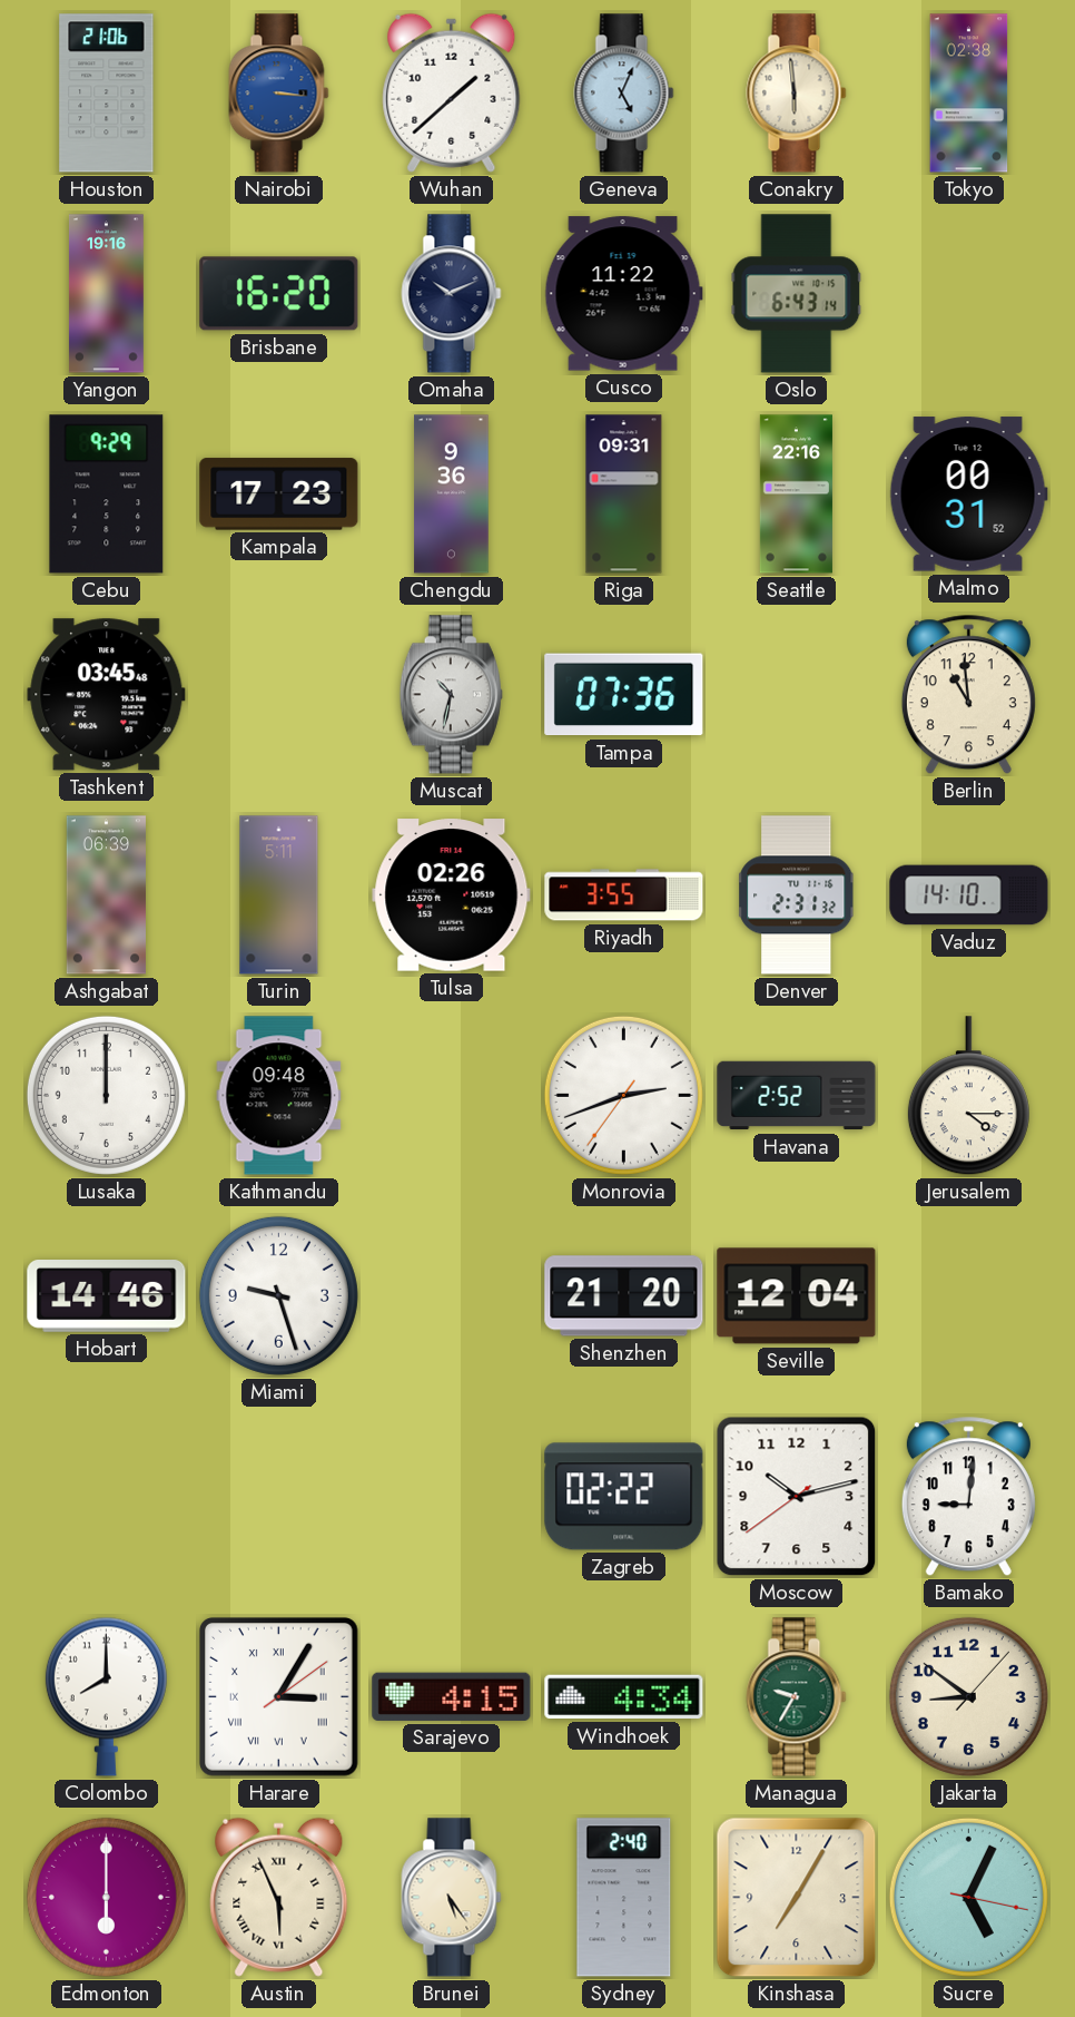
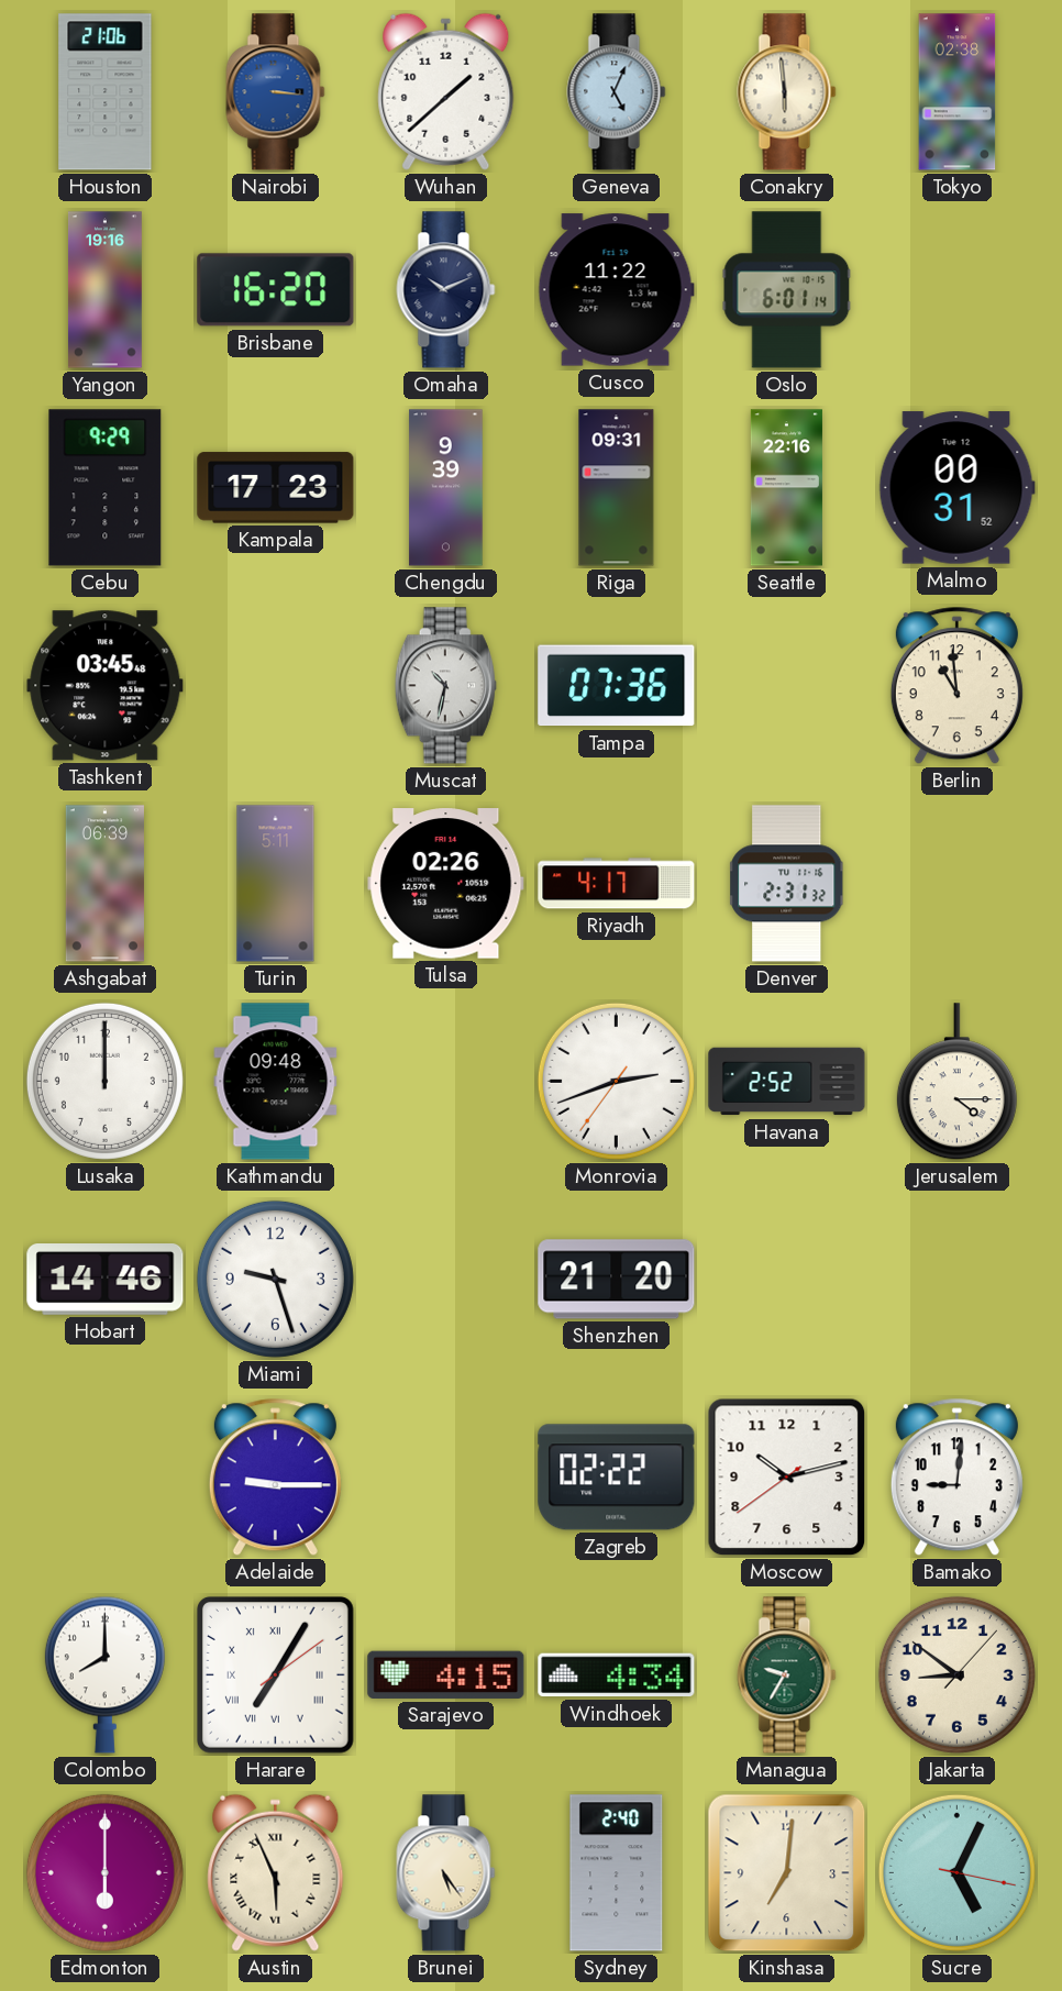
Oslo: 6:43 -> 6:01 (787, 290)
Chengdu: 9:36 -> 9:39 (446, 488)
Riyadh: 3:55 -> 4:17 (617, 884)
Vaduz: 14:10 -> none (969, 895)
Seville: 12:04 -> none (797, 1296)
Adelaide: none -> 9:15 (275, 1478)
Harare: 3:05 -> 7:05 (276, 1675)
Kinshasa: 7:05 -> 7:01 (787, 1873)
